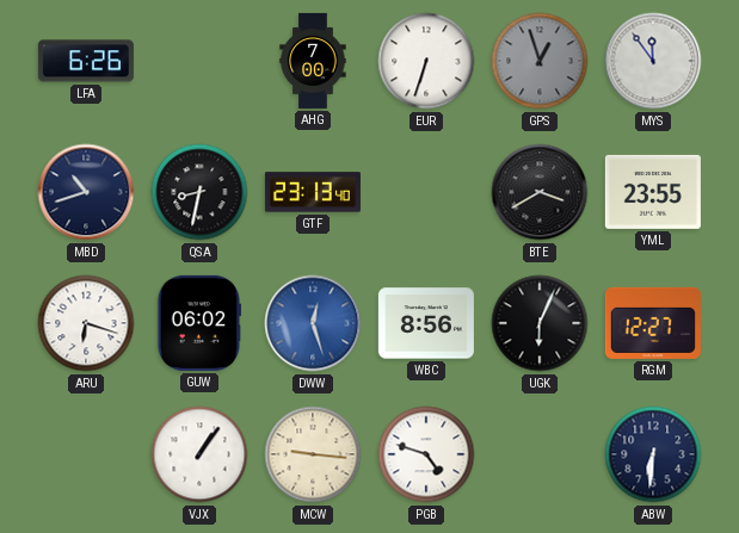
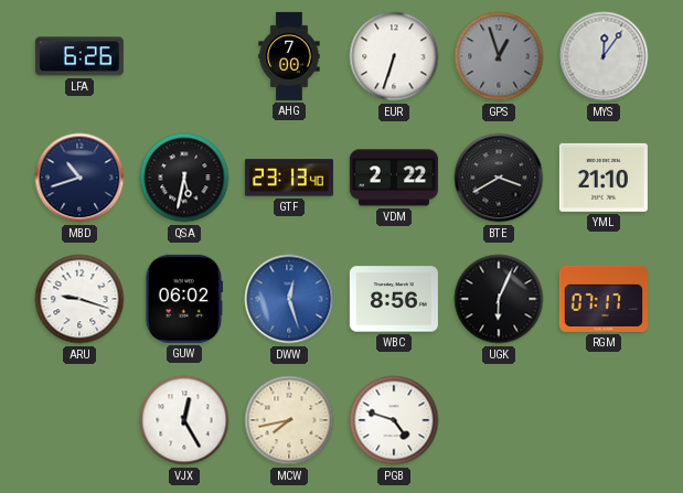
MYS: 11:54 -> 12:06 (604, 56)
QSA: 8:32 -> 5:32 (184, 178)
VDM: none -> 2:22 (394, 178)
YML: 23:55 -> 21:10 (604, 178)
ARU: 6:18 -> 9:18 (79, 299)
RGM: 12:27 -> 07:17 (604, 299)
VJX: 1:06 -> 12:25 (184, 420)
MCW: 9:16 -> 7:43 (289, 420)
ABW: 6:31 -> none (653, 454)
